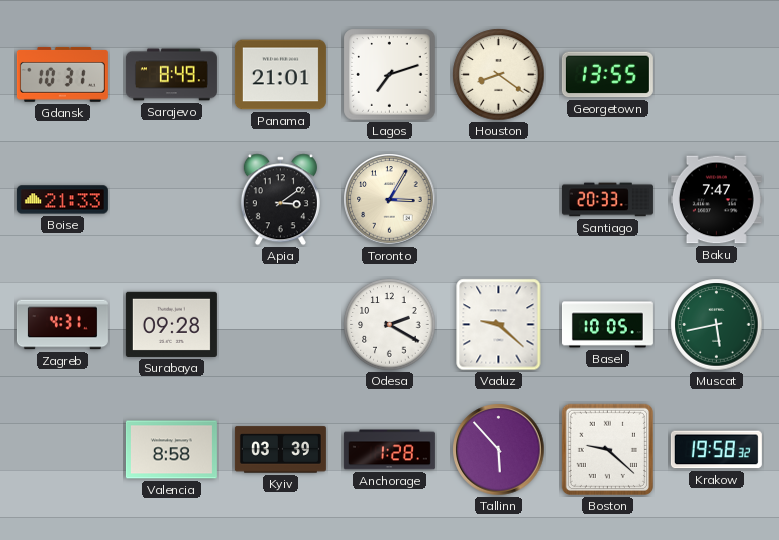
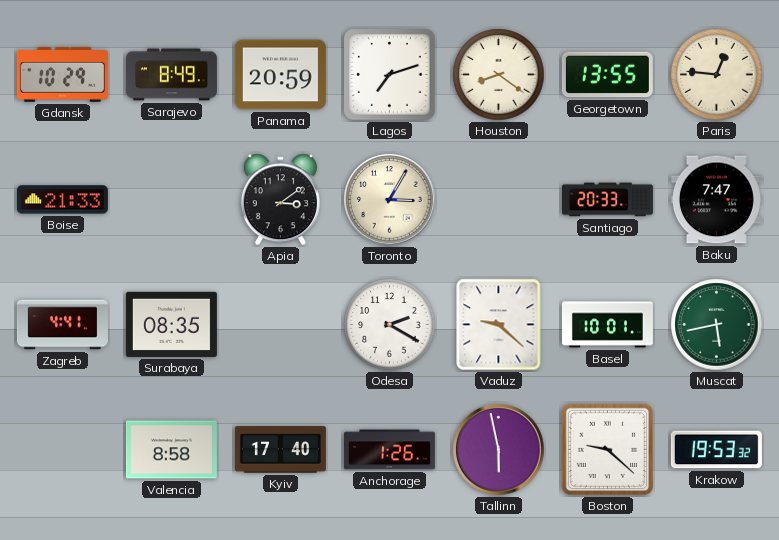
Gdansk: 10:31 -> 10:29 (62, 74)
Panama: 21:01 -> 20:59 (280, 75)
Paris: none -> 12:46 (717, 75)
Zagreb: 4:31 -> 4:41 (62, 325)
Surabaya: 09:28 -> 08:35 (171, 324)
Basel: 10:05 -> 10:01 (607, 325)
Kyiv: 03:39 -> 17:40 (280, 450)
Anchorage: 1:28 -> 1:26 (389, 450)
Tallinn: 5:53 -> 5:58 (499, 450)
Krakow: 19:58 -> 19:53 (716, 450)
